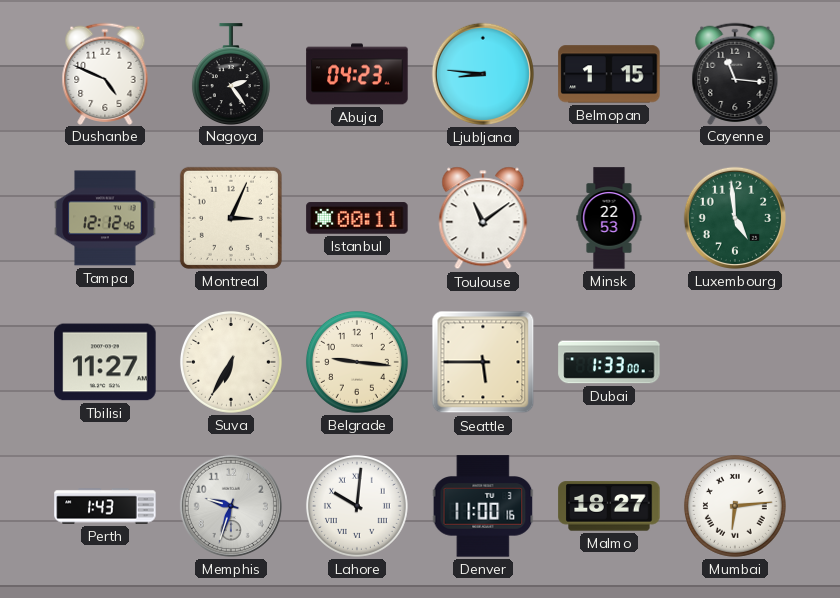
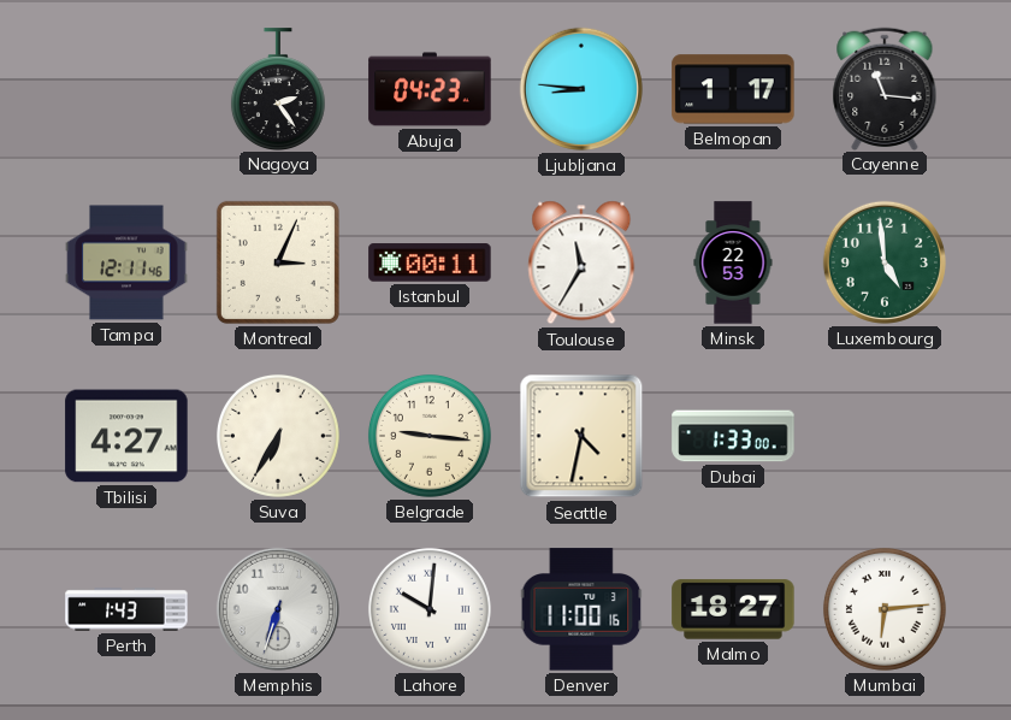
Dushanbe: 4:49 -> none (105, 73)
Belmopan: 1:15 -> 1:17 (733, 89)
Tampa: 12:12 -> 12:11 (126, 262)
Toulouse: 11:09 -> 11:35 (581, 262)
Tbilisi: 11:27 -> 4:27 (126, 436)
Seattle: 5:45 -> 4:32 (581, 436)
Memphis: 9:33 -> 6:33 (278, 609)
